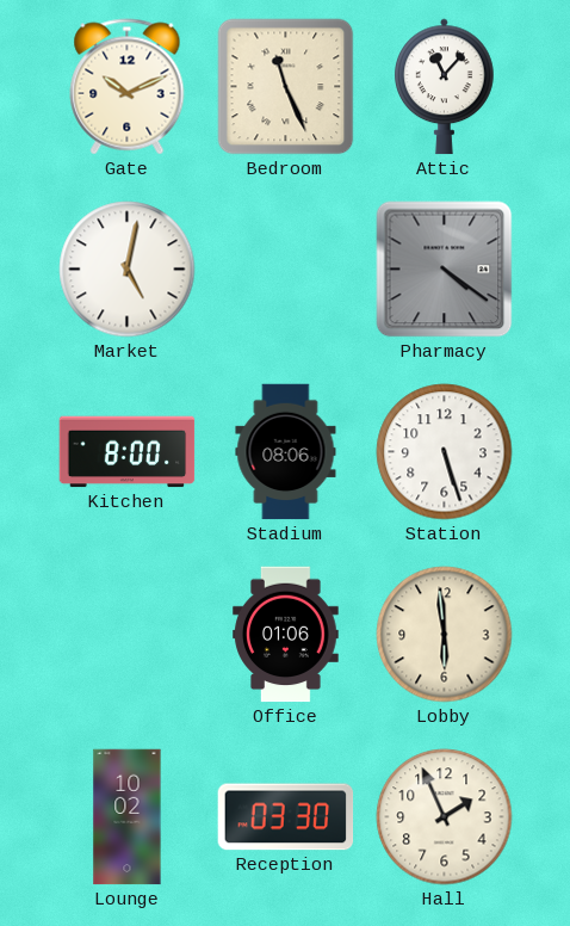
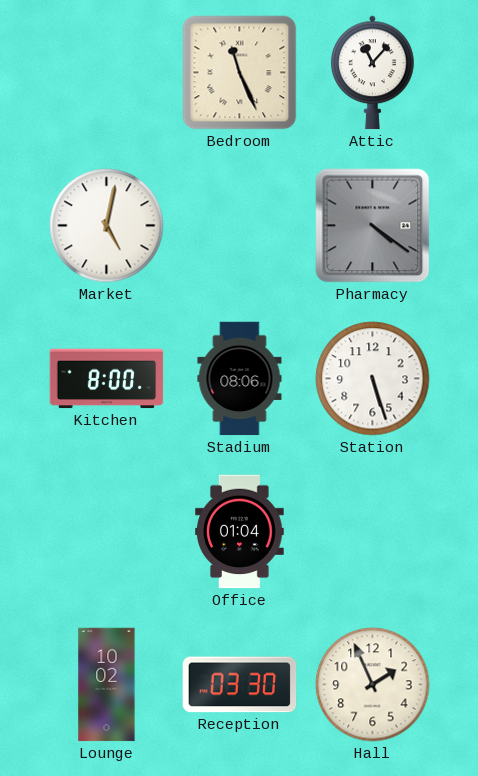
Gate: 10:11 -> none (128, 87)
Office: 01:06 -> 01:04 (240, 532)
Lobby: 5:59 -> none (445, 635)
